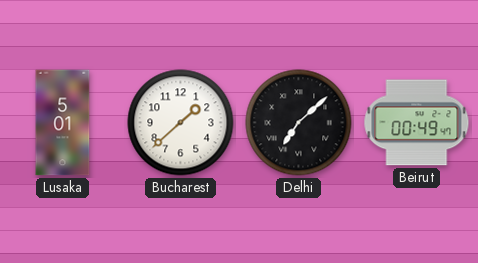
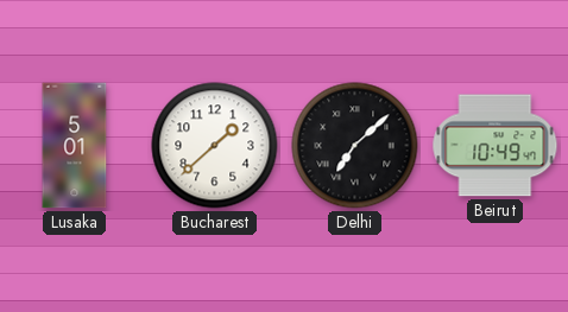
Beirut: 00:49 -> 10:49 (496, 146)
